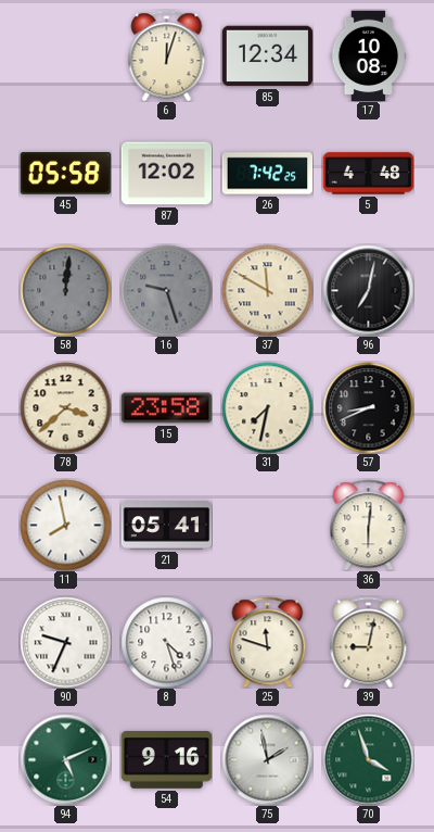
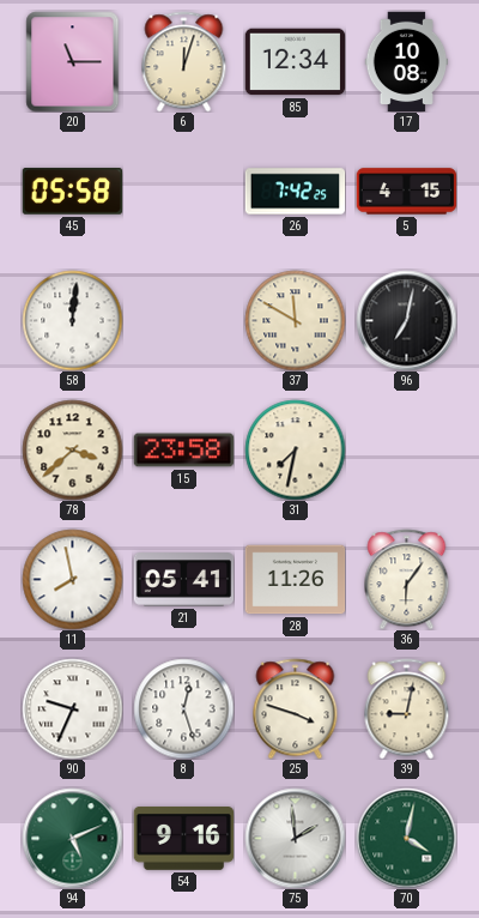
20: none -> 11:15 (73, 61)
87: 12:02 -> none (166, 174)
5: 4:48 -> 4:15 (406, 192)
58 dial: grey -> white (72, 320)
16: 9:27 -> none (166, 290)
57: 8:41 -> none (368, 407)
28: none -> 11:26 (295, 580)
36: 6:01 -> 6:06 (407, 579)
8: 4:27 -> 12:27 (183, 708)
25: 11:48 -> 3:48 (296, 708)
75: 1:58 -> 1:59 (295, 838)
70: 3:57 -> 4:02 (406, 838)
